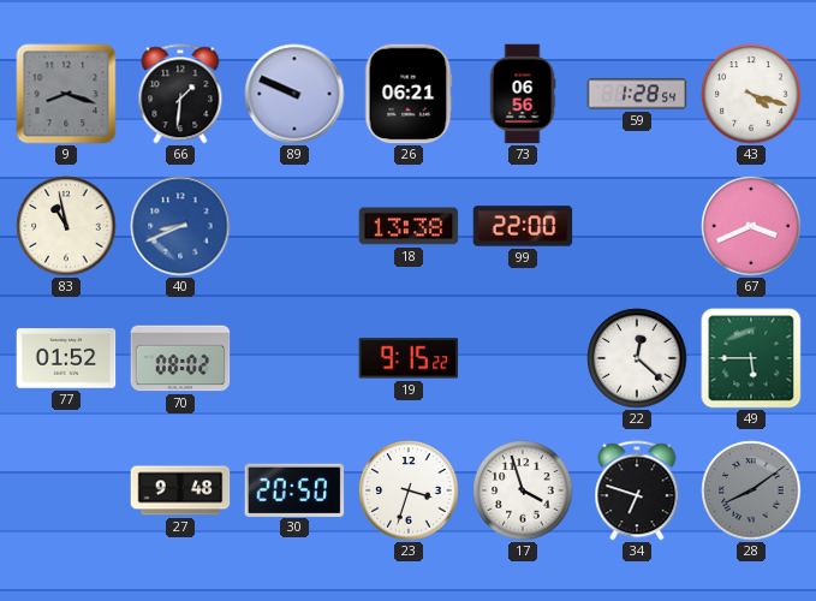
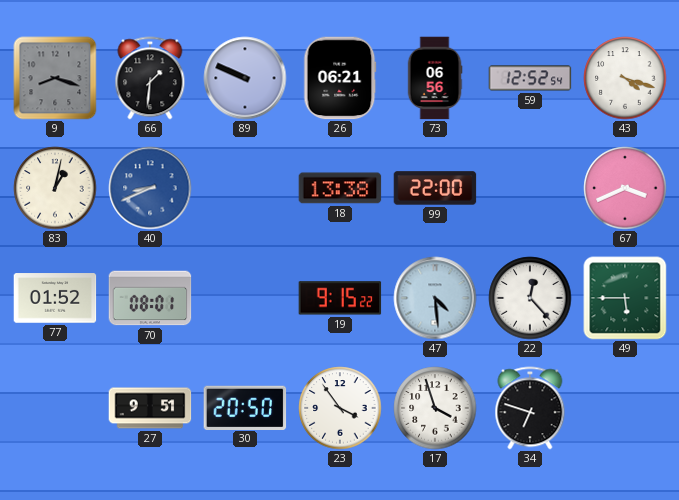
59: 1:28 -> 12:52 (530, 78)
83: 10:58 -> 1:02 (55, 188)
70: 08:02 -> 08:01 (150, 298)
47: none -> 4:29 (435, 298)
22: 12:22 -> 12:23 (530, 298)
27: 9:48 -> 9:51 (150, 408)
23: 3:33 -> 3:54 (340, 408)
28: 8:09 -> none (751, 490)
